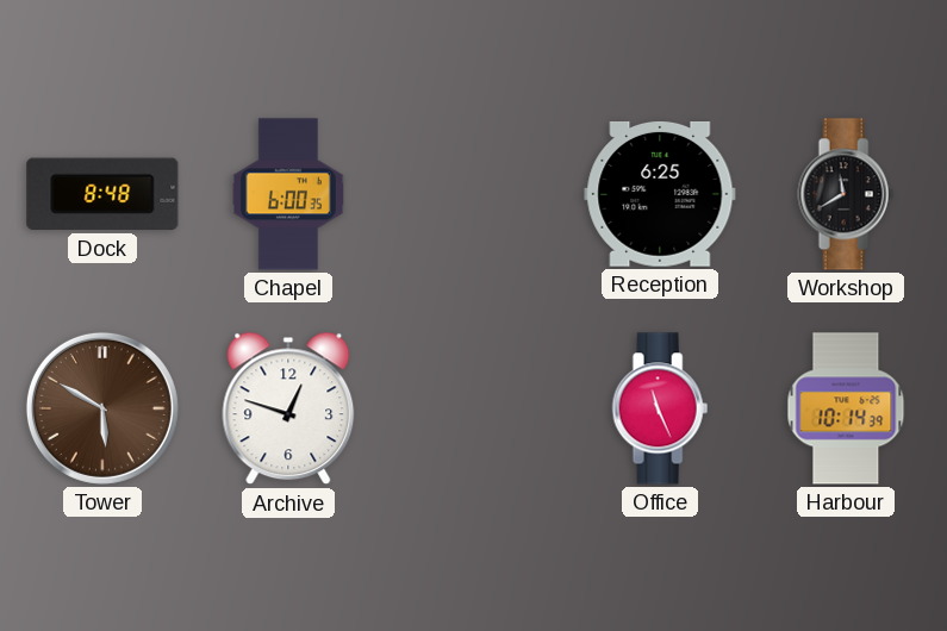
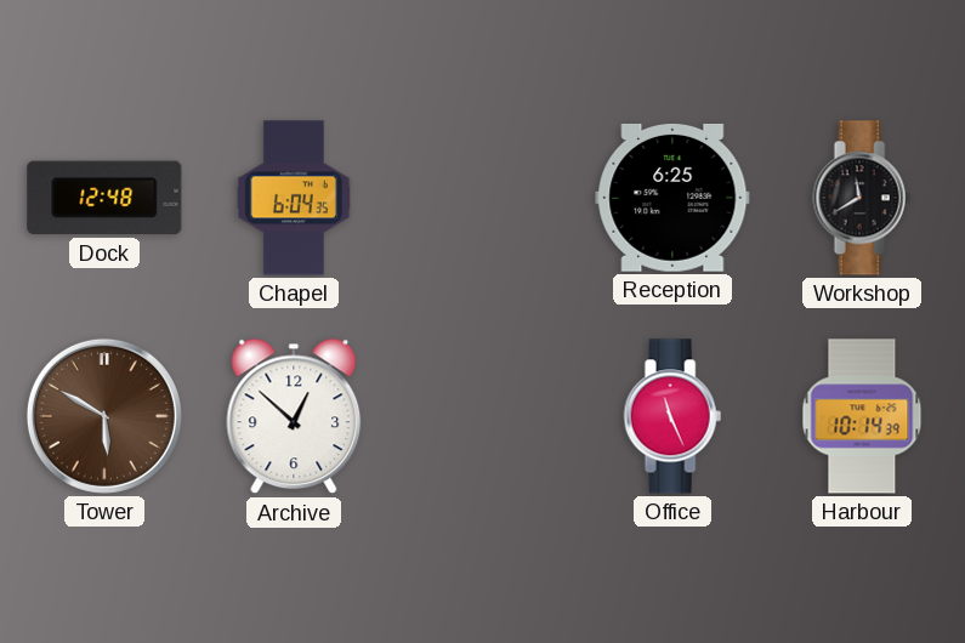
Dock: 8:48 -> 12:48 (104, 198)
Chapel: 6:00 -> 6:04 (294, 198)
Archive: 12:48 -> 12:52 (294, 416)
